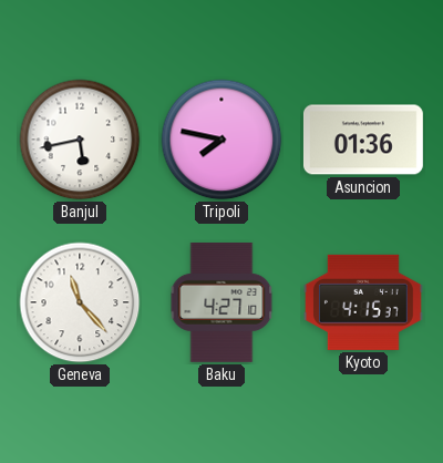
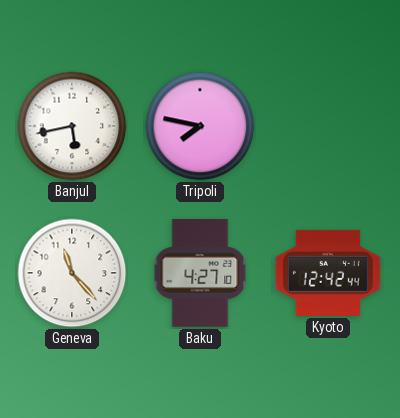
Asuncion: 01:36 -> none (363, 140)
Kyoto: 4:15 -> 12:42 (328, 273)
